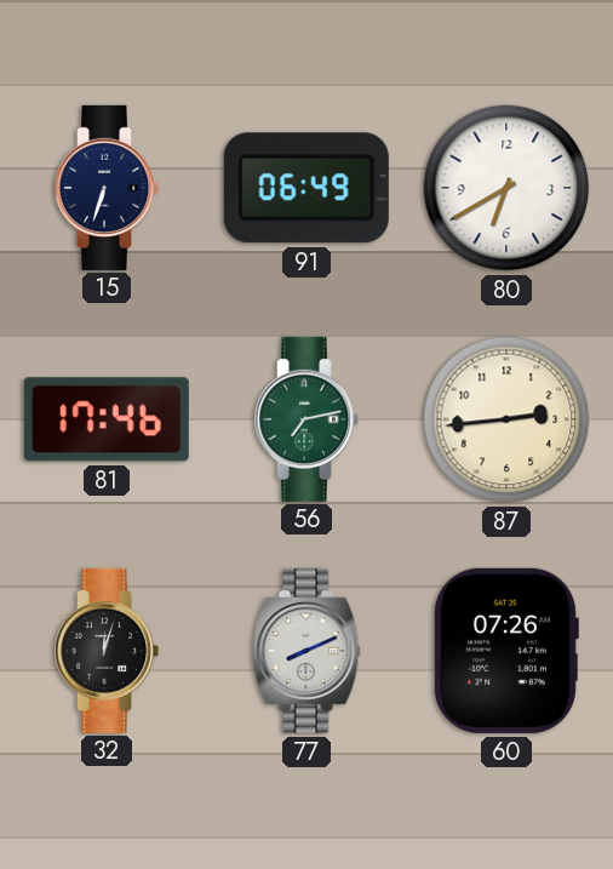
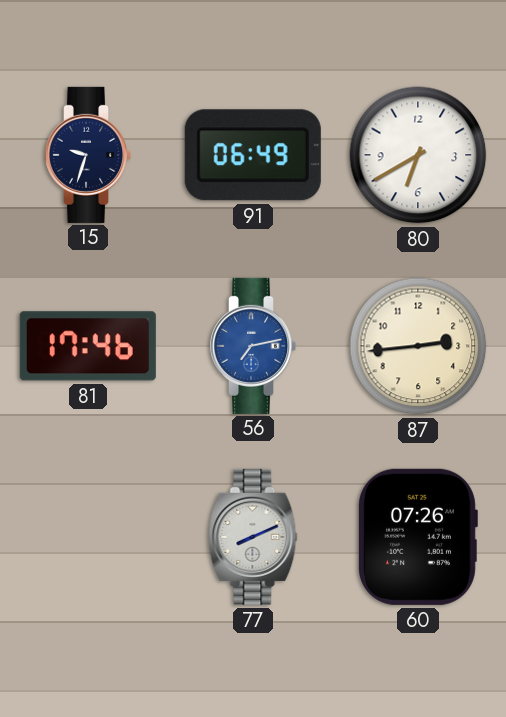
15: 6:33 -> 9:33 (89, 155)
56 dial: green -> blue (254, 346)
32: 12:03 -> none (108, 651)
